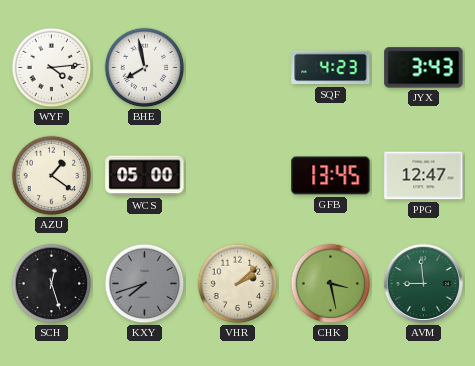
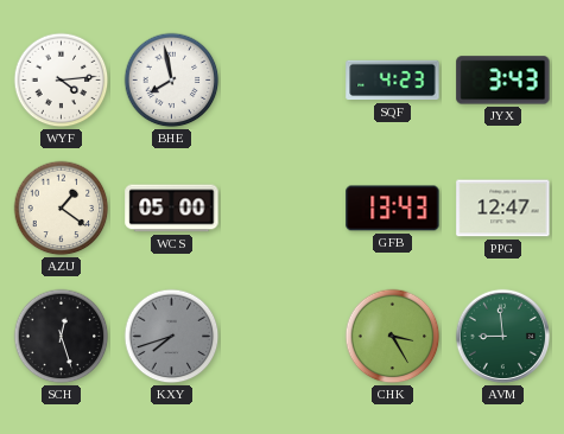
GFB: 13:45 -> 13:43 (393, 209)
VHR: 2:08 -> none (238, 284)
CHK: 3:28 -> 3:25 (393, 337)
